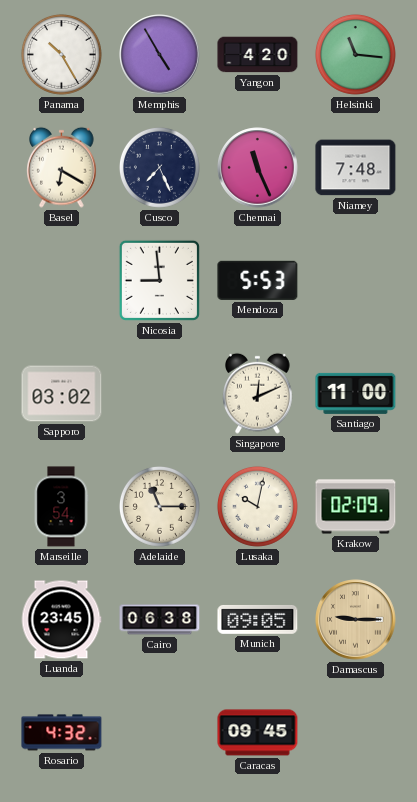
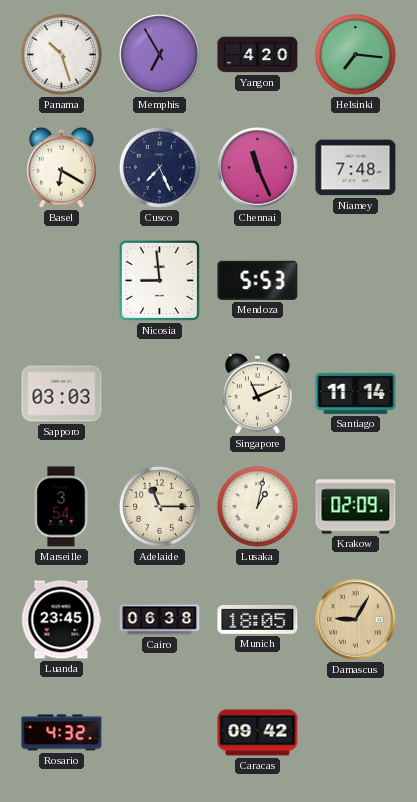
Panama: 10:25 -> 10:27 (61, 54)
Memphis: 4:55 -> 6:55 (160, 55)
Helsinki: 11:16 -> 7:16 (355, 54)
Sapporo: 03:02 -> 03:03 (62, 394)
Singapore: 12:11 -> 11:11 (258, 393)
Santiago: 11:00 -> 11:14 (356, 393)
Lusaka: 10:02 -> 1:02 (257, 506)
Munich: 09:05 -> 18:05 (258, 620)
Damascus: 9:15 -> 9:05 (356, 620)
Caracas: 09:45 -> 09:42 (258, 733)
